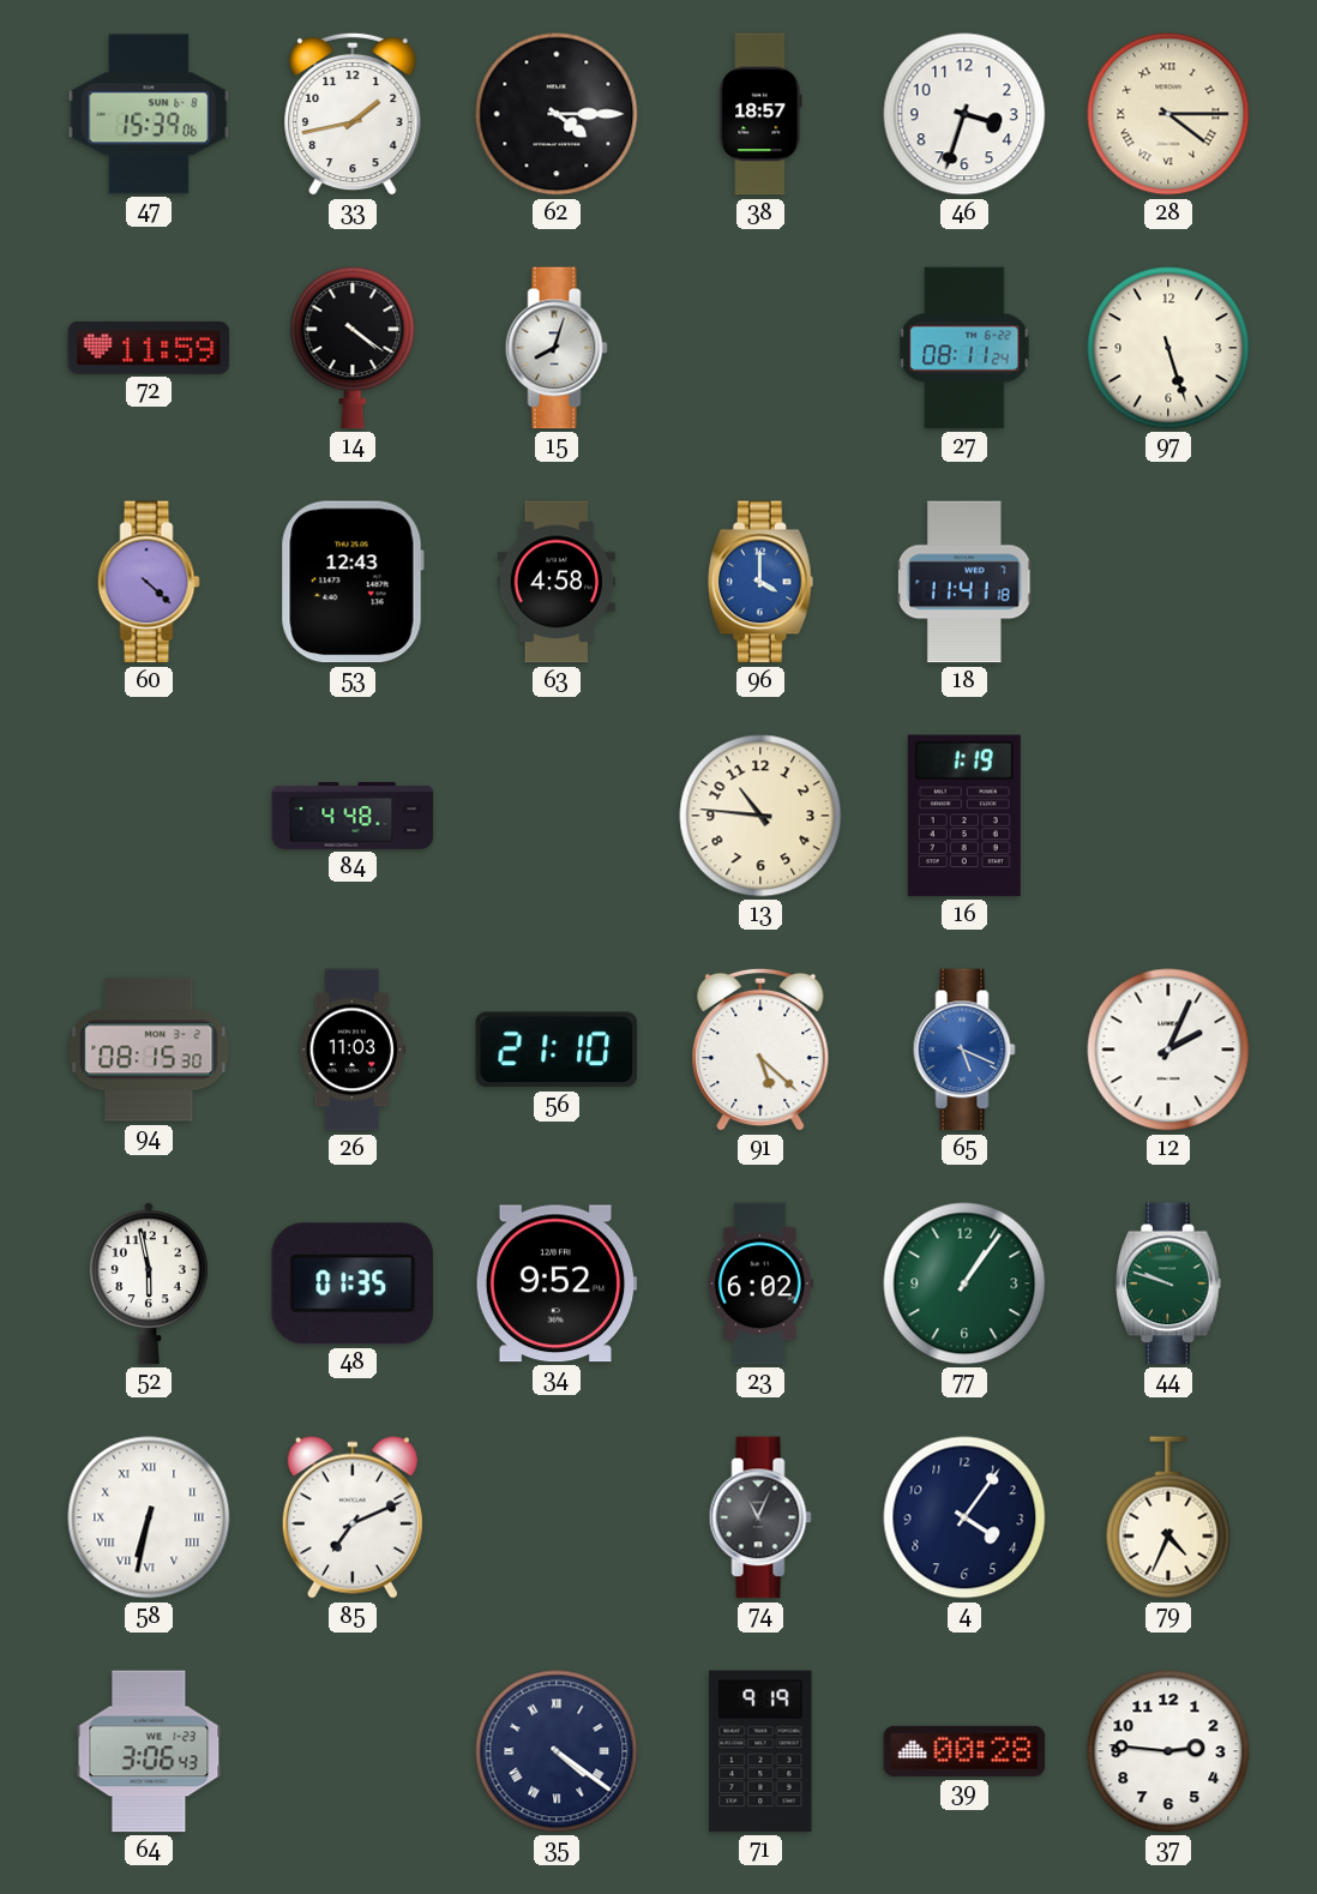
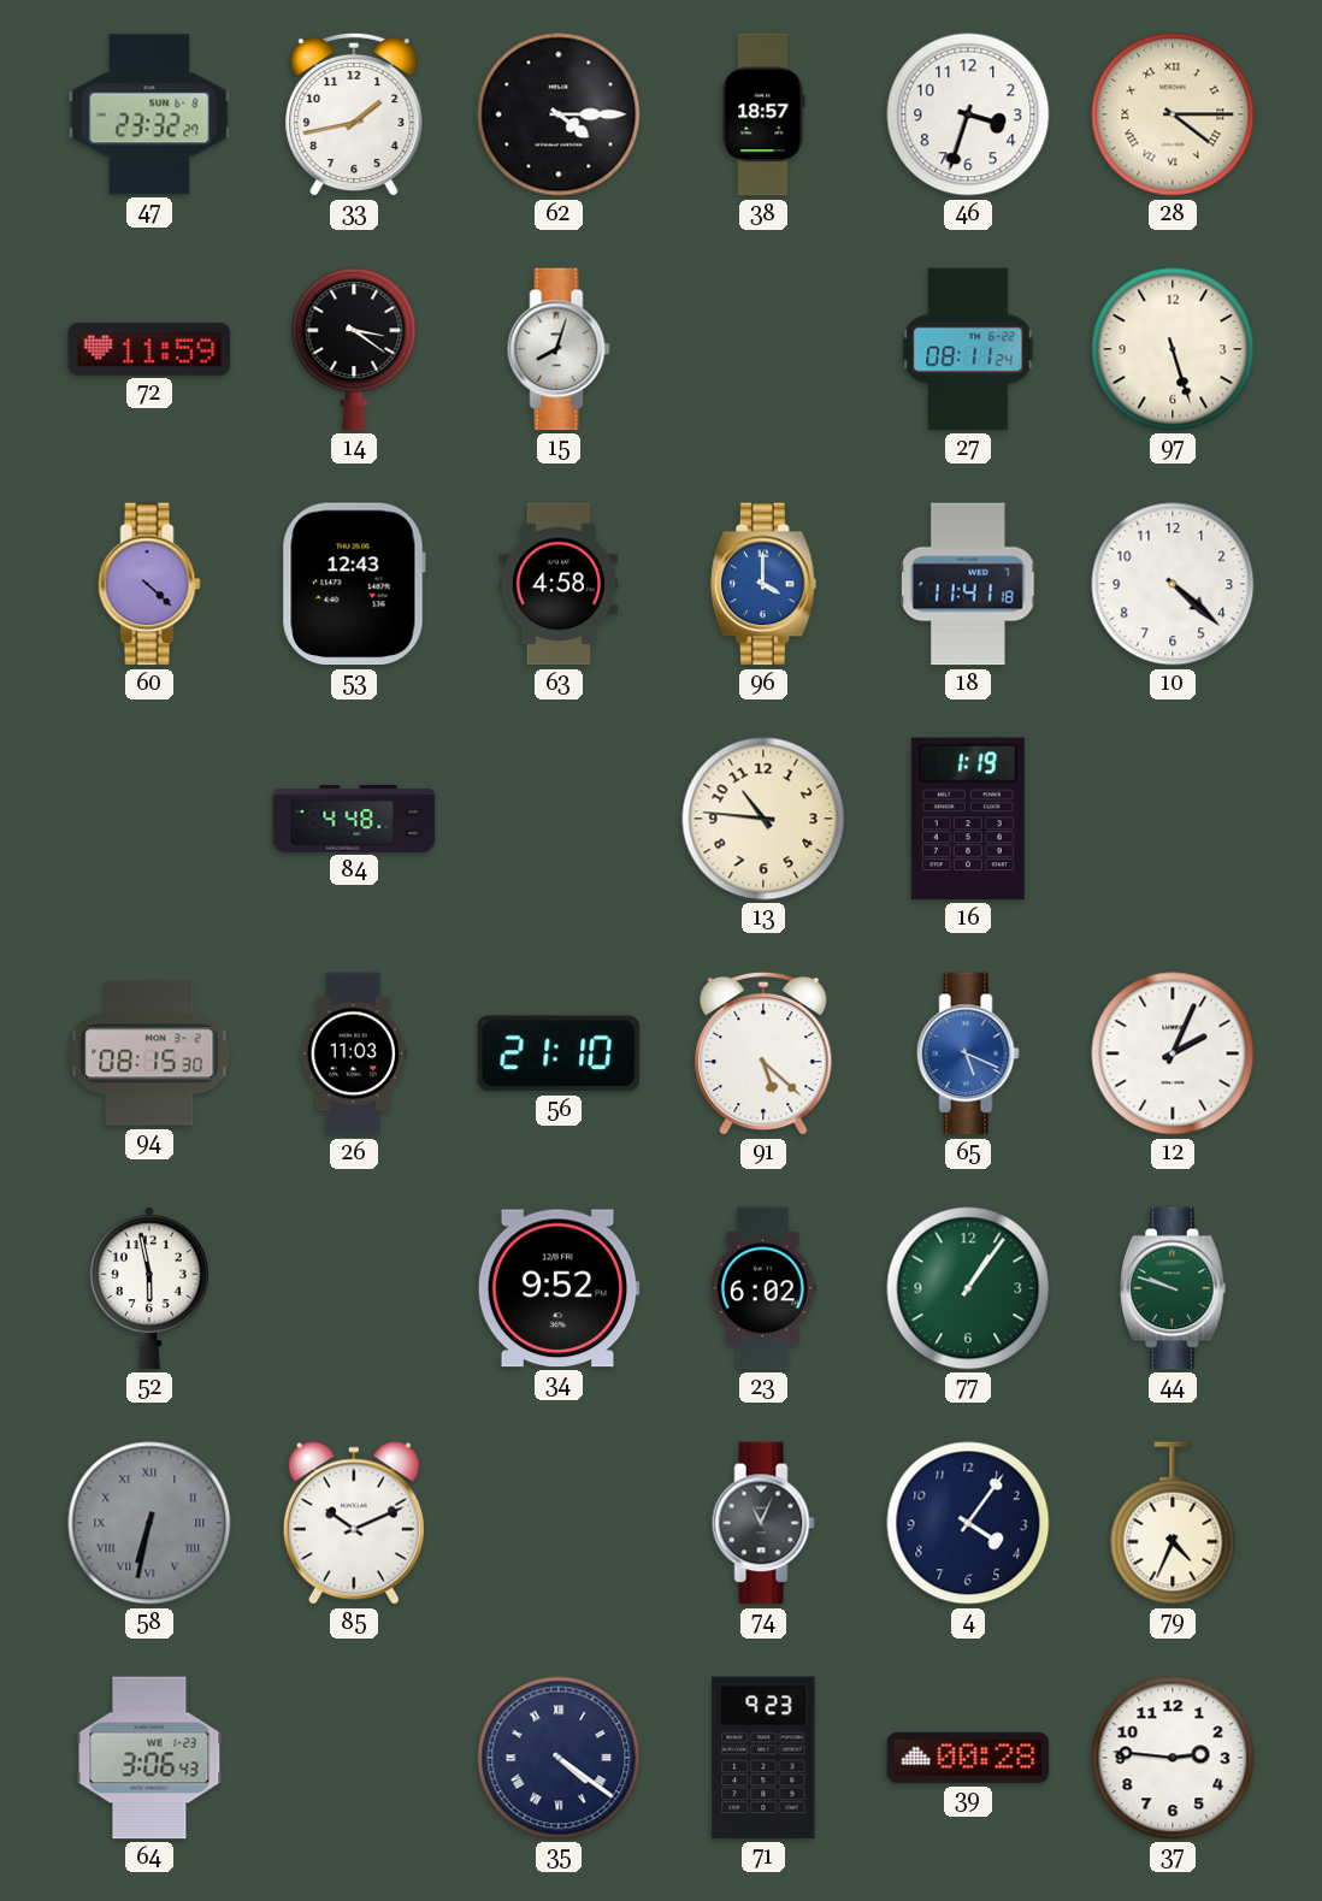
47: 15:39 -> 23:32 (149, 114)
14: 4:21 -> 3:21 (354, 349)
10: none -> 4:22 (1173, 584)
48: 01:35 -> none (353, 1283)
58 dial: white -> grey (149, 1523)
85: 7:11 -> 10:11 (354, 1523)
71: 9:19 -> 9:23 (763, 1758)
